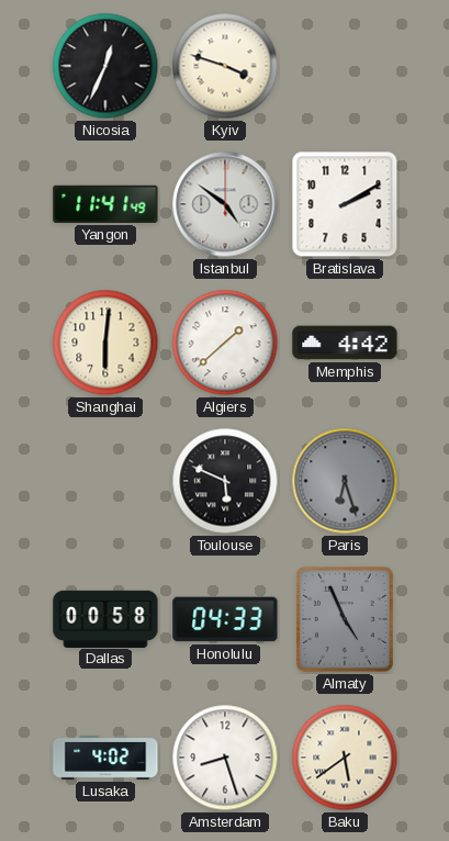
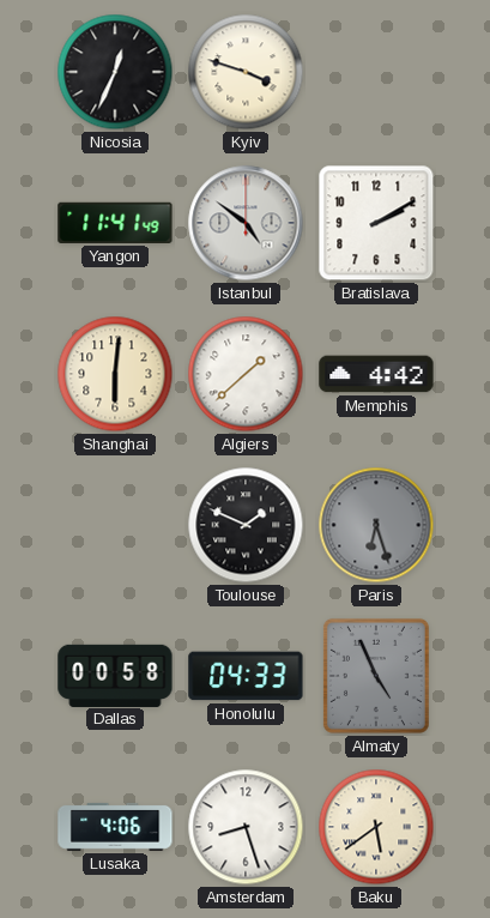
Toulouse: 5:49 -> 1:49 (246, 525)
Lusaka: 4:02 -> 4:06 (115, 827)
